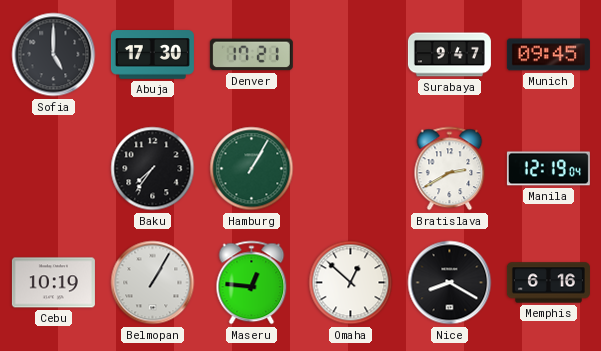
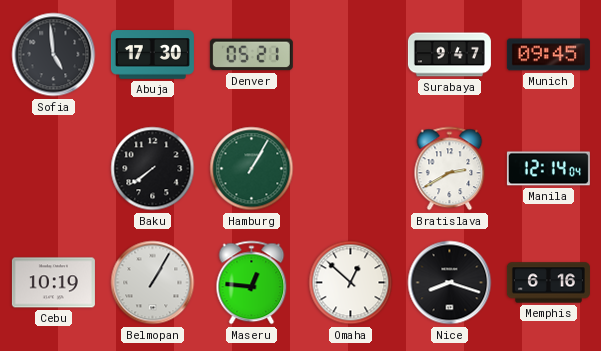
Sofia: 5:00 -> 4:59 (54, 55)
Denver: 17:21 -> 05:21 (251, 55)
Baku: 7:36 -> 7:39 (153, 169)
Manila: 12:19 -> 12:14 (548, 169)
Nice: 8:20 -> 8:18 (450, 283)
